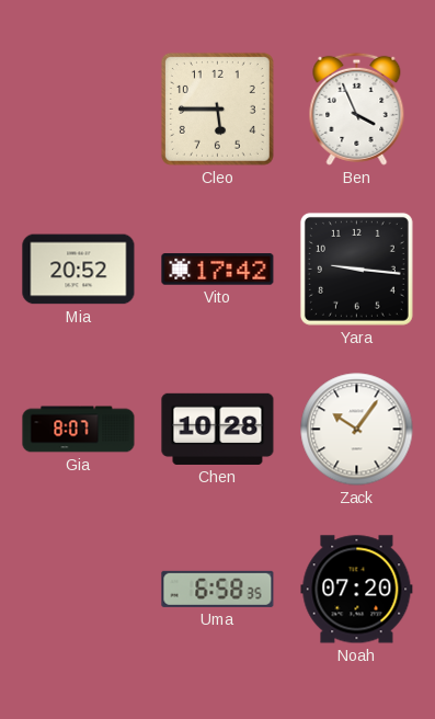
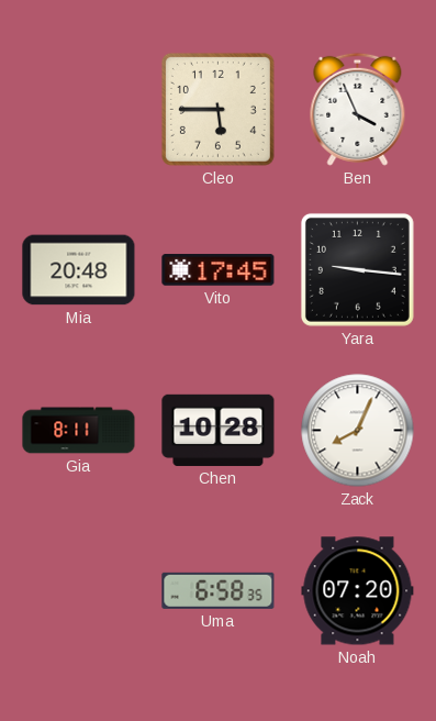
Mia: 20:52 -> 20:48 (79, 270)
Vito: 17:42 -> 17:45 (219, 270)
Gia: 8:07 -> 8:11 (79, 431)
Zack: 10:06 -> 8:04 (358, 431)
